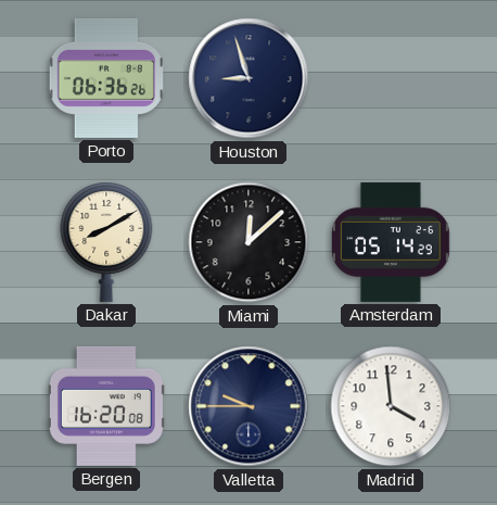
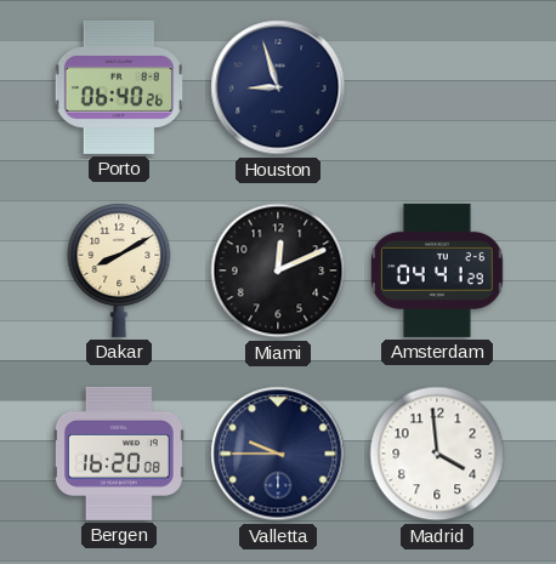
Porto: 06:36 -> 06:40 (119, 87)
Miami: 12:08 -> 12:11 (278, 270)
Amsterdam: 05:14 -> 04:41 (438, 270)
